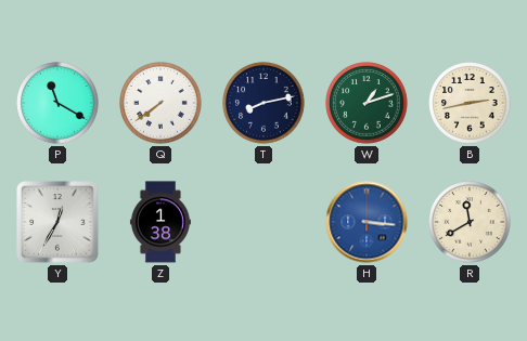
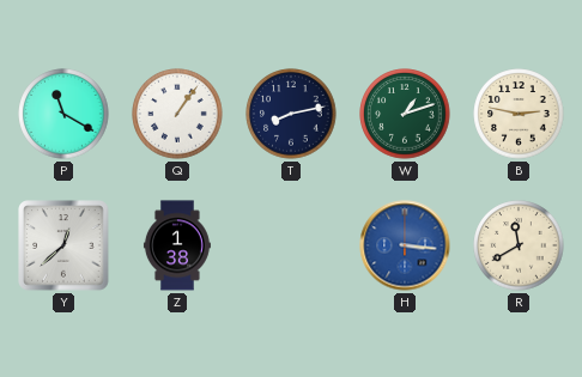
Q: 7:39 -> 1:06 (177, 114)
B: 2:43 -> 2:47 (519, 114)
Y: 12:35 -> 12:38 (63, 245)
